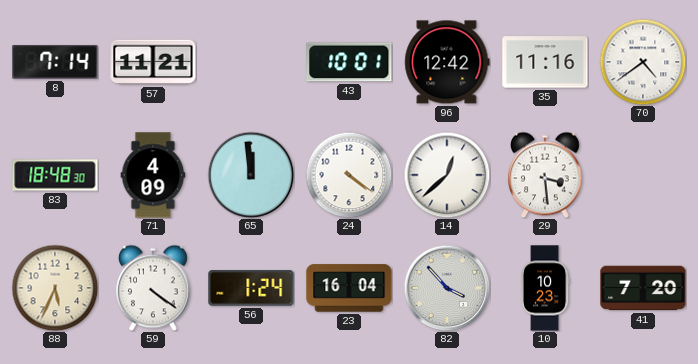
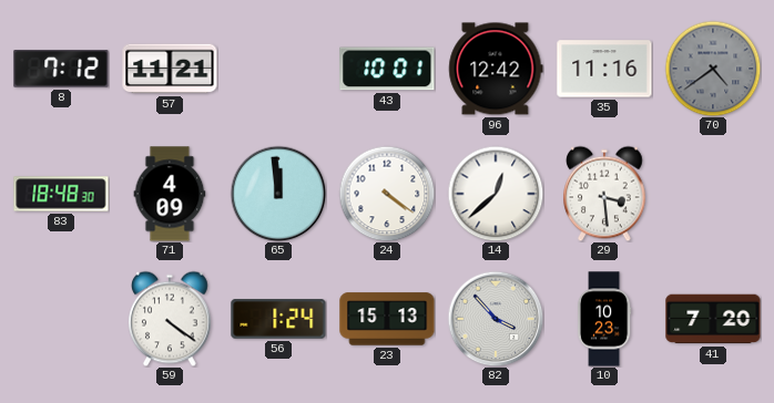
8: 7:14 -> 7:12 (61, 69)
70 dial: white -> grey (713, 69)
88: 5:34 -> none (55, 288)
23: 16:04 -> 15:13 (387, 319)
